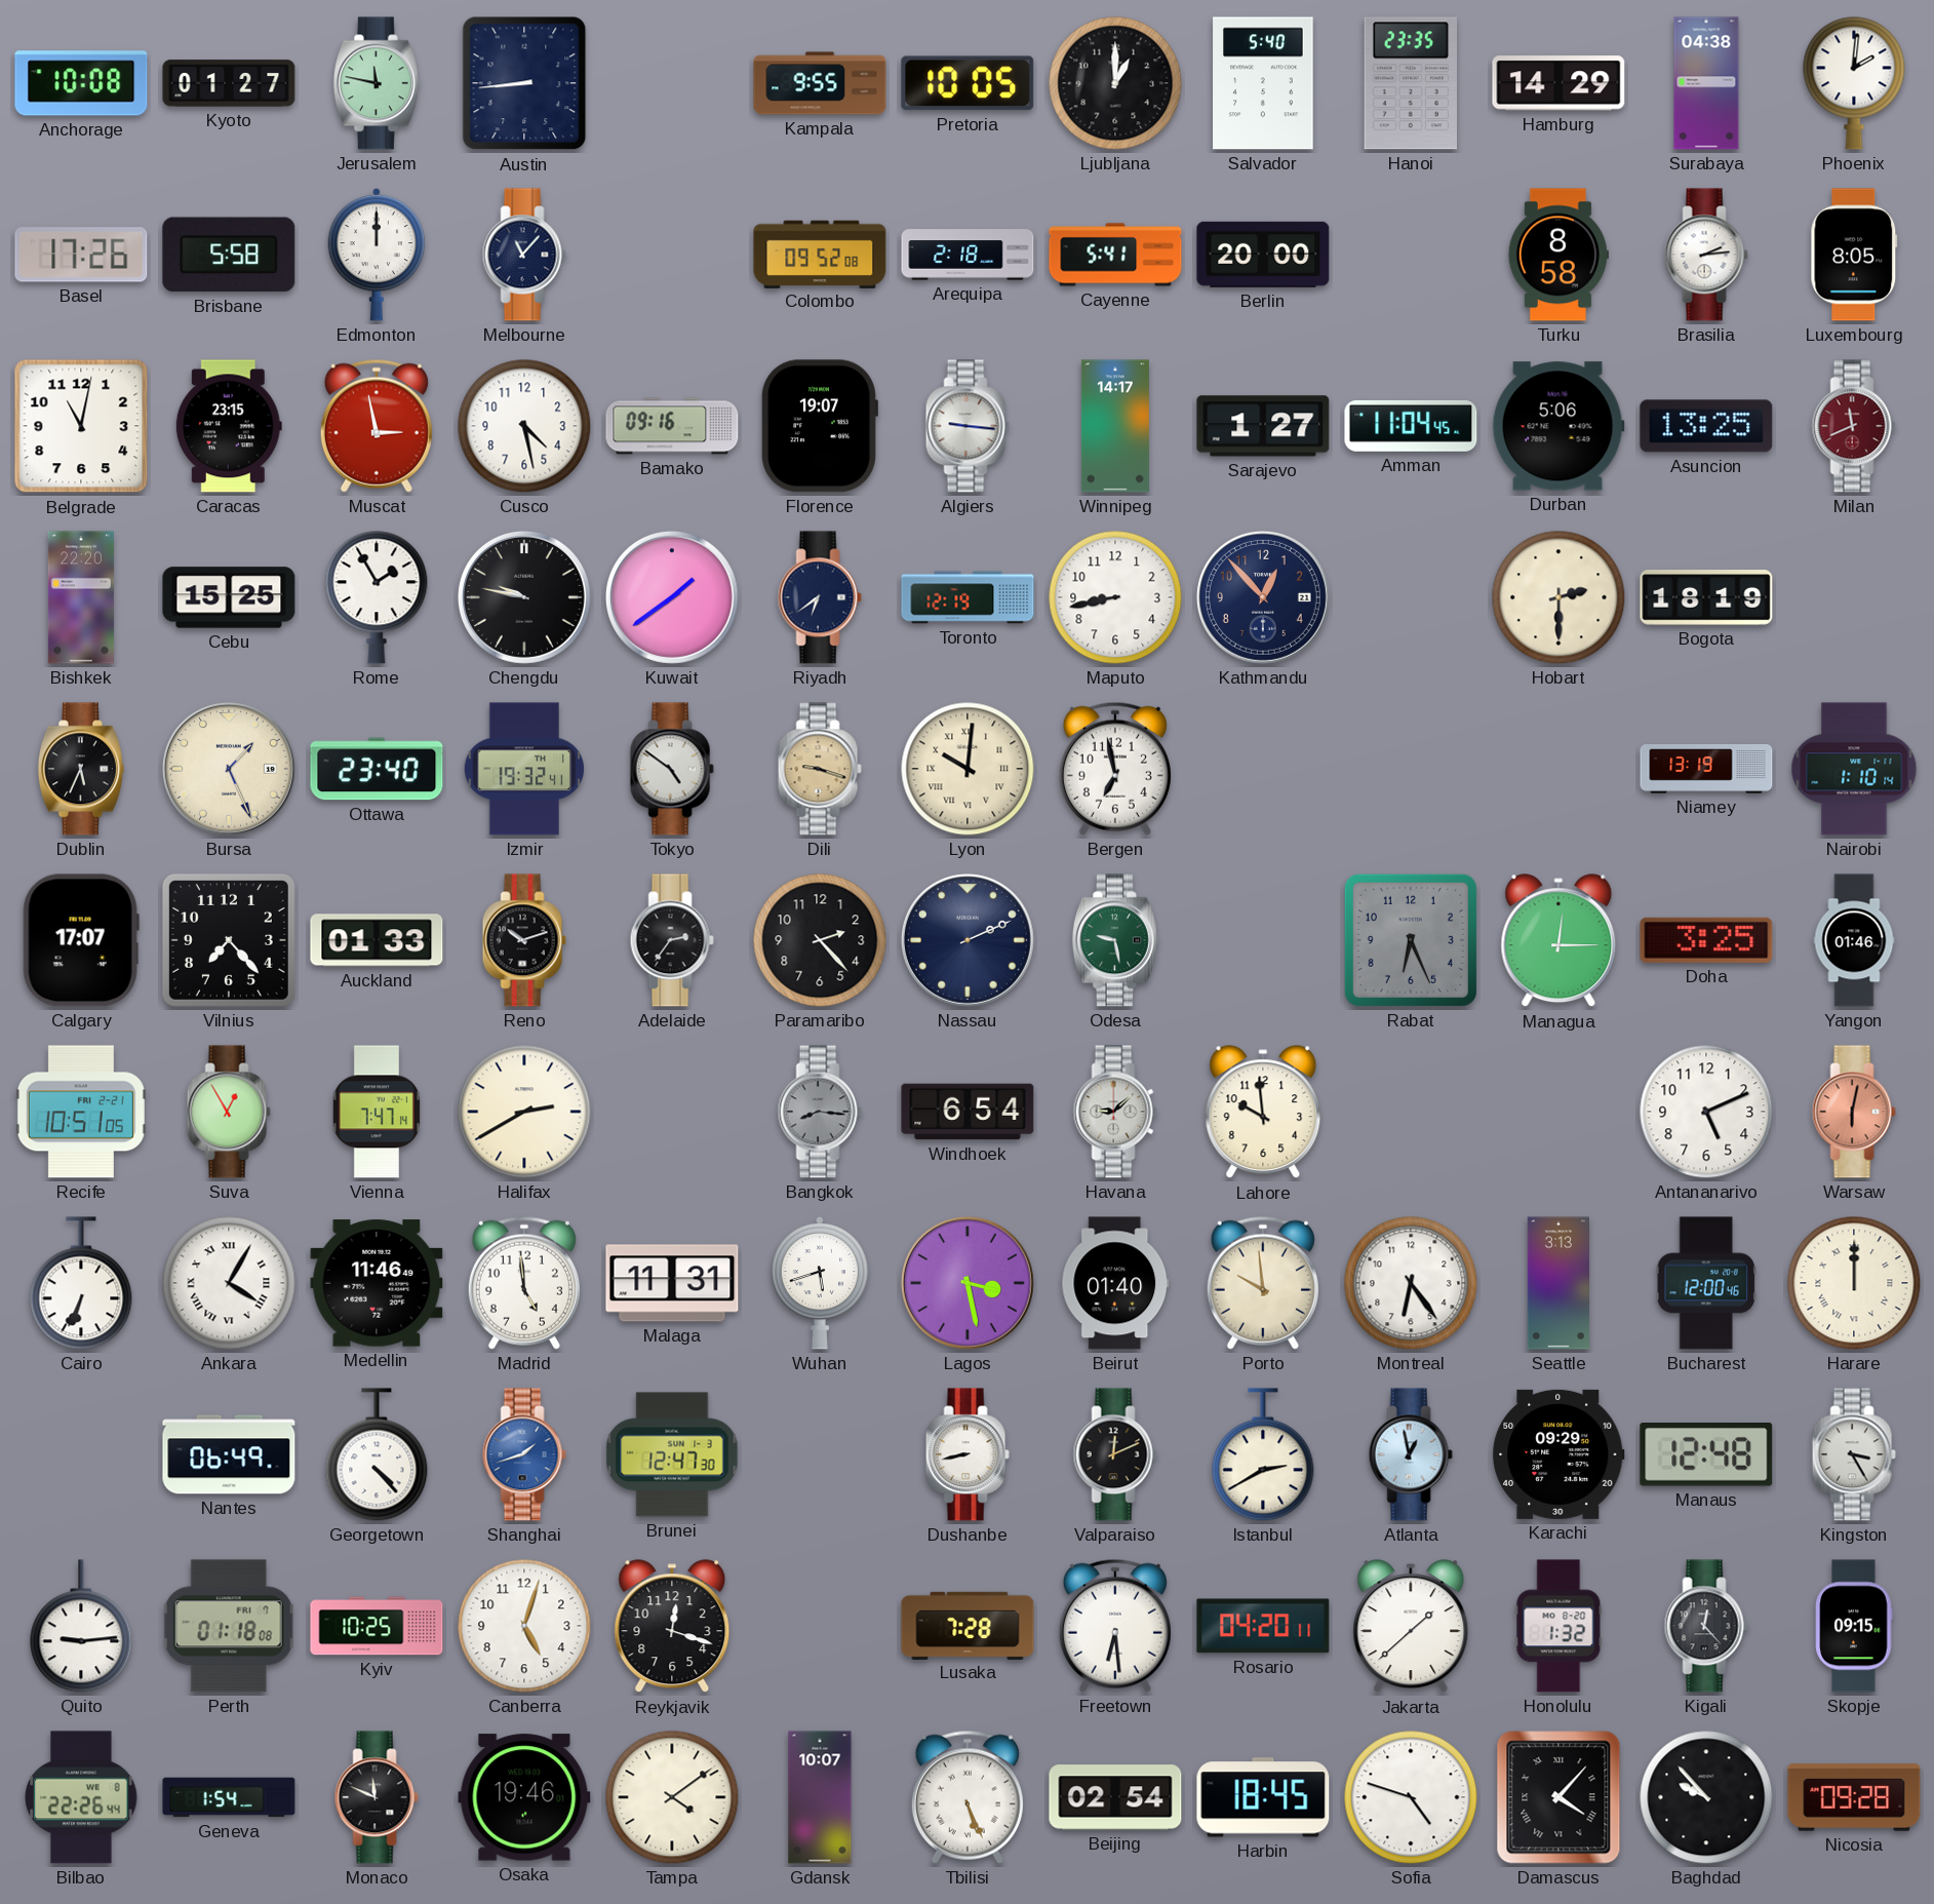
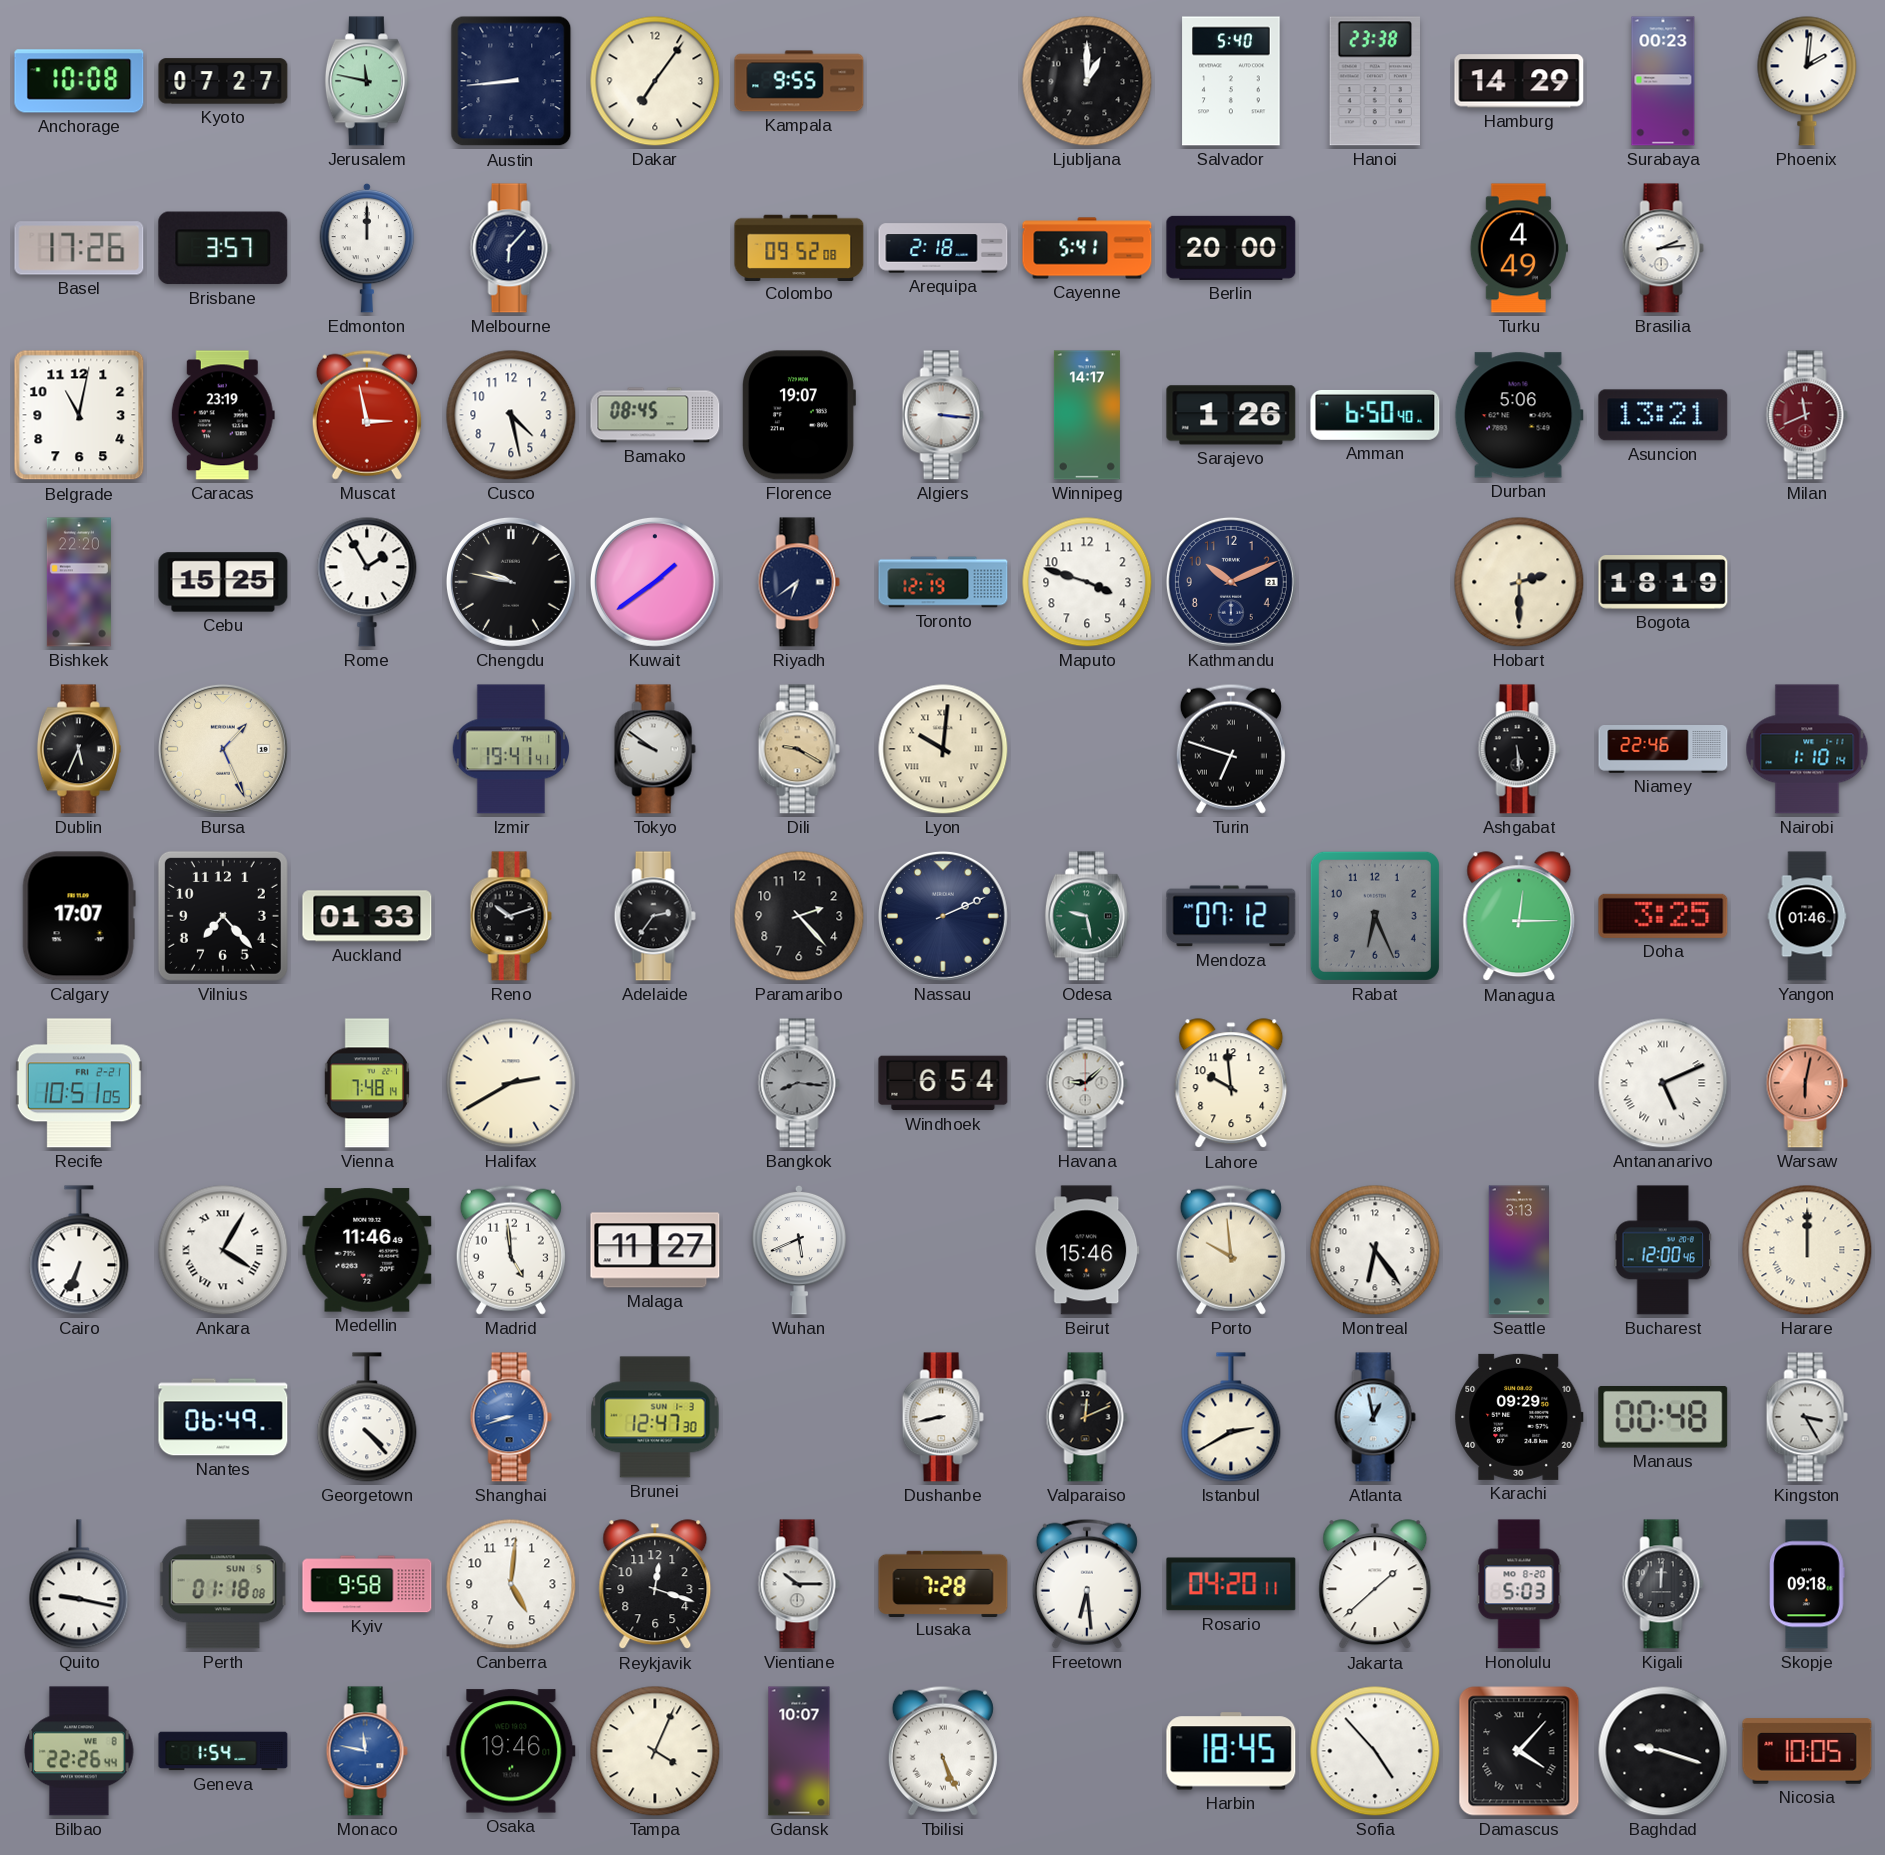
Kyoto: 01:27 -> 07:27 (223, 81)
Dakar: none -> 7:06 (655, 81)
Pretoria: 10:05 -> none (968, 83)
Hanoi: 23:35 -> 23:38 (1374, 81)
Surabaya: 04:38 -> 00:23 (1663, 81)
Brisbane: 5:58 -> 3:57 (223, 248)
Melbourne: 11:07 -> 6:07 (511, 248)
Turku: 8:58 -> 4:49 (1519, 248)
Luxembourg: 8:05 -> none (1854, 255)
Caracas: 23:15 -> 23:19 (223, 415)
Bamako: 09:16 -> 08:45 (655, 415)
Algiers: 9:16 -> 3:16 (943, 415)
Sarajevo: 1:27 -> 1:26 (1231, 415)
Amman: 11:04 -> 6:50 (1375, 415)
Asuncion: 13:25 -> 13:21 (1663, 415)
Maputo: 8:43 -> 3:48 (1087, 582)
Kathmandu: 12:53 -> 10:11 (1231, 582)
Ottawa: 23:40 -> none (377, 769)
Izmir: 19:32 -> 19:41 (510, 749)
Tokyo: 4:51 -> 9:51 (655, 749)
Dili: 9:18 -> 9:20 (799, 749)
Bergen: 6:58 -> none (1115, 769)
Turin: none -> 6:48 (1231, 749)
Ashgabat: none -> 5:29 (1519, 749)
Niamey: 13:19 -> 22:46 (1663, 750)
Mendoza: none -> 07:12 (1231, 916)
Suva: 12:55 -> none (229, 1112)
Vienna: 7:47 -> 7:48 (367, 1083)
Antananarivo numerals: Arabic -> Roman (1663, 1083)
Malaga: 11:31 -> 11:27 (655, 1250)
Wuhan: 5:42 -> 5:41 (799, 1250)
Lagos: 3:28 -> none (968, 1283)
Beirut: 01:40 -> 15:46 (1087, 1250)
Shanghai: 1:42 -> 8:42 (511, 1417)
Manaus: 12:48 -> 00:48 (1663, 1418)
Quito: 9:14 -> 9:17 (79, 1584)
Perth date: FRI 7 -> SUN 5 (223, 1584)
Kyiv: 10:25 -> 9:58 (367, 1584)
Canberra: 5:03 -> 5:01 (511, 1584)
Vientiane: none -> 10:15 (799, 1584)
Honolulu: 1:32 -> 5:03 (1519, 1584)
Kigali: 12:23 -> 12:01 (1663, 1584)
Skopje: 09:15 -> 09:18 (1807, 1584)
Monaco: 11:49 -> 11:47 (367, 1751)
Monaco dial: black -> blue (367, 1751)
Tampa: 4:09 -> 4:04 (655, 1751)
Beijing: 02:54 -> none (1115, 1797)
Sofia: 4:48 -> 4:53 (1375, 1751)
Baghdad: 9:53 -> 9:18 (1663, 1751)
Nicosia: 09:28 -> 10:05 (1807, 1751)
